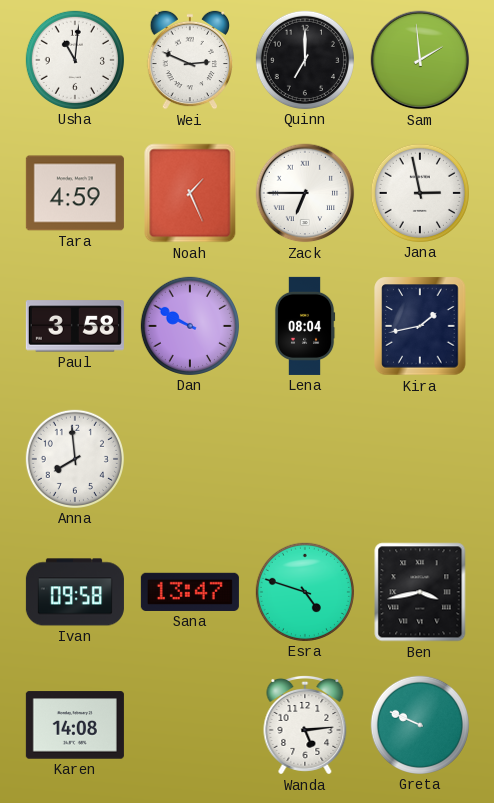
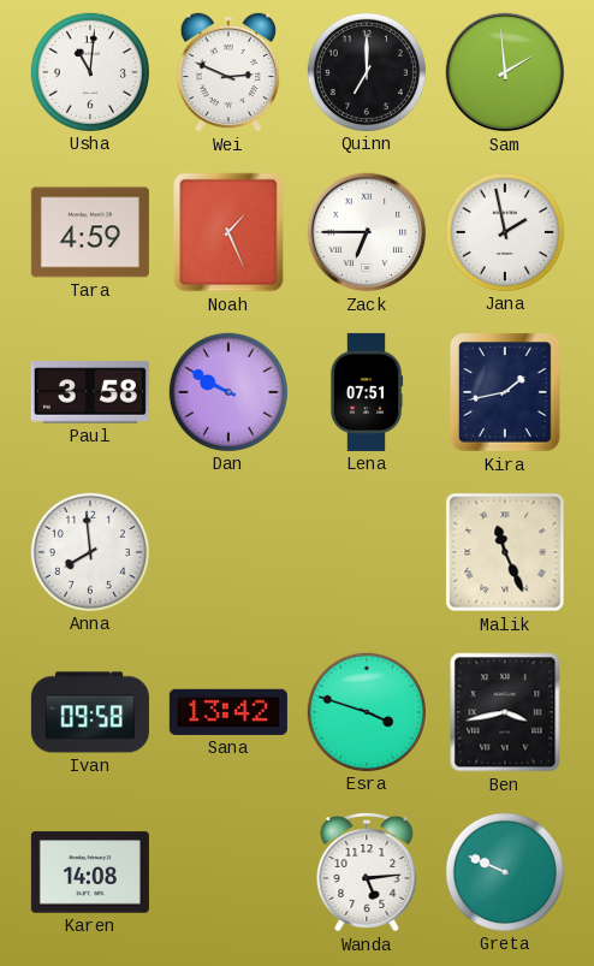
Jana: 2:58 -> 1:58 (505, 232)
Lena: 08:04 -> 07:51 (367, 392)
Malik: none -> 11:26 (505, 552)
Sana: 13:47 -> 13:42 (228, 712)
Esra: 4:48 -> 3:48 (367, 712)
